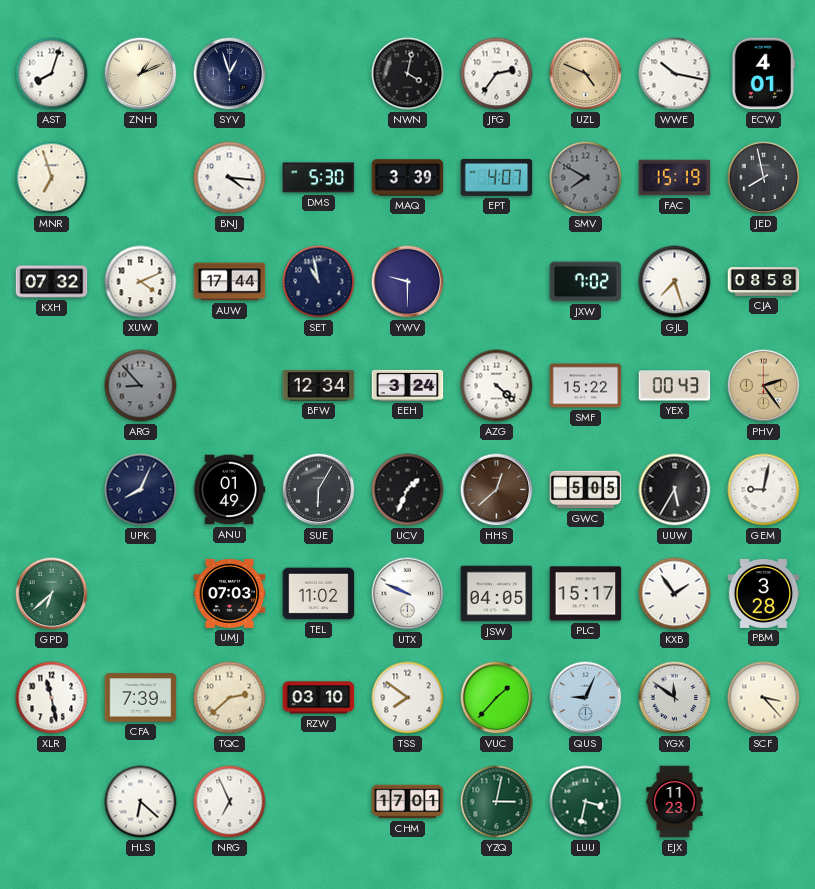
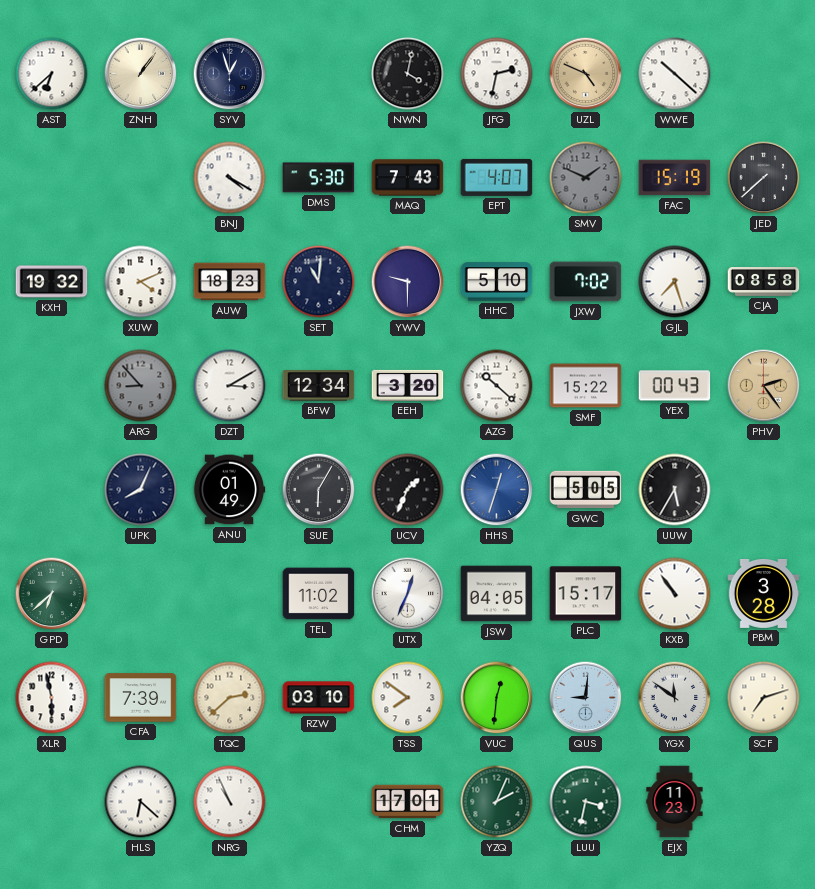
AST: 8:03 -> 6:38 (52, 74)
ZNH: 1:11 -> 1:06 (141, 74)
JFG: 2:36 -> 2:32 (497, 74)
WWE: 10:17 -> 10:22 (675, 74)
ECW: 4:01 -> none (764, 74)
MNR: 6:57 -> none (52, 178)
BNJ: 4:16 -> 4:20 (230, 178)
MAQ: 3:39 -> 7:43 (408, 178)
SMV: 7:50 -> 1:49 (586, 178)
JED: 7:58 -> 7:38 (764, 178)
KXH: 07:32 -> 19:32 (52, 282)
AUW: 17:44 -> 18:23 (230, 282)
SET: 10:58 -> 11:01 (319, 282)
HHC: none -> 5:10 (497, 282)
DZT: none -> 3:10 (230, 386)
EEH: 3:24 -> 3:20 (408, 385)
AZG: 4:22 -> 10:22 (497, 386)
HHS: 12:38 -> 12:33 (497, 490)
HHS dial: brown -> blue (497, 490)
GEM: 9:02 -> none (764, 490)
UMJ: 07:03 -> none (230, 593)
UTX: 9:49 -> 12:34 (408, 594)
KXB: 1:54 -> 10:54 (675, 594)
XLR: 11:28 -> 5:58 (52, 698)
VUC: 1:37 -> 12:31 (497, 698)
QUS: 9:04 -> 9:01 (586, 698)
SCF: 3:23 -> 7:12 (764, 698)
NRG: 6:56 -> 10:56 (230, 802)
YZQ: 3:02 -> 2:04 (497, 802)
